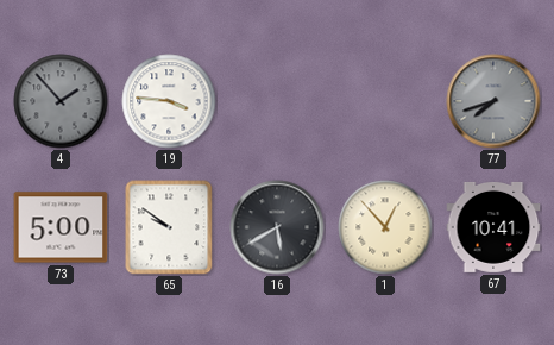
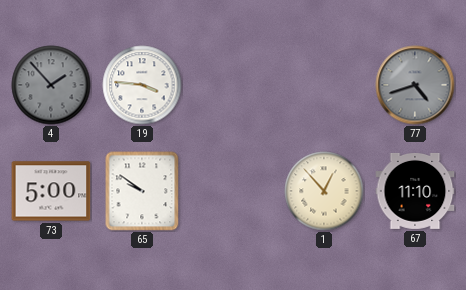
77: 7:42 -> 4:42 (415, 85)
16: 5:40 -> none (277, 227)
67: 10:41 -> 11:10 (415, 191)
